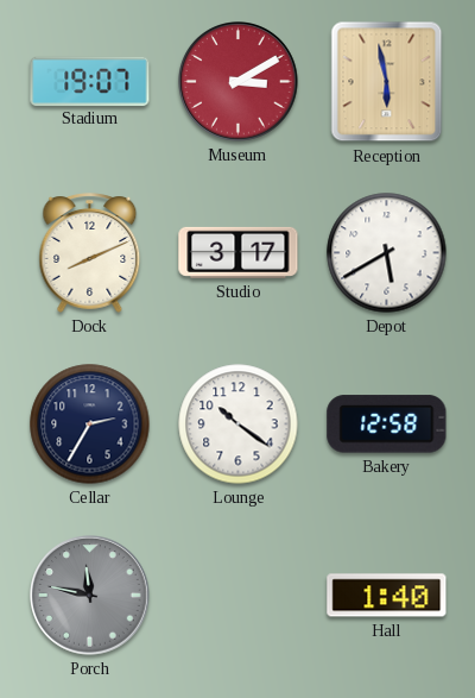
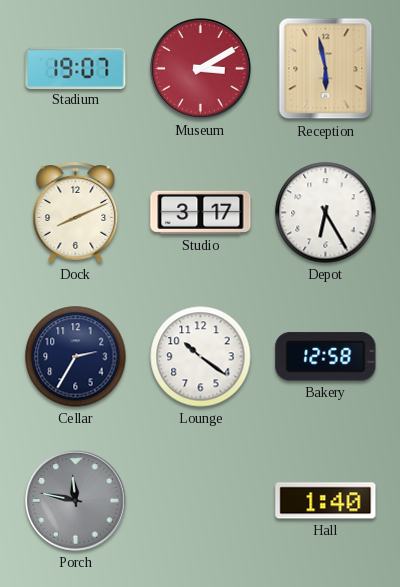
Depot: 5:40 -> 6:25 (326, 213)
